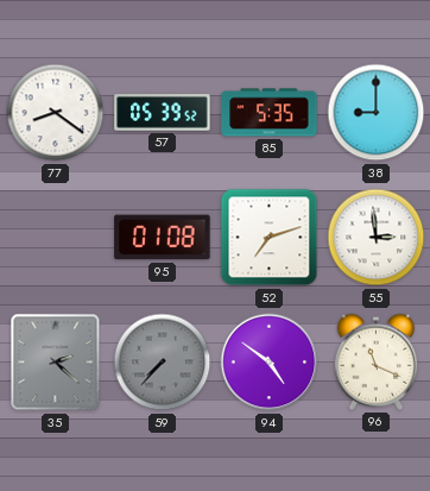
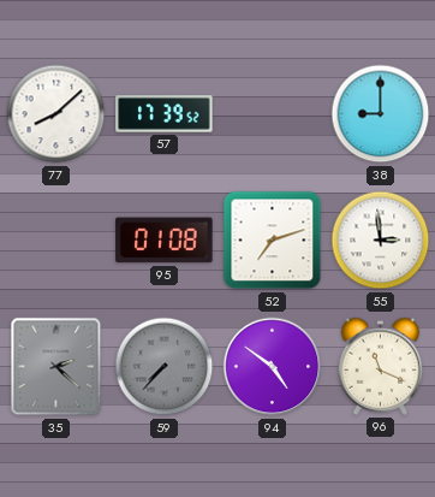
77: 8:21 -> 8:08 (56, 114)
57: 05:39 -> 17:39 (165, 114)
85: 5:35 -> none (270, 113)
